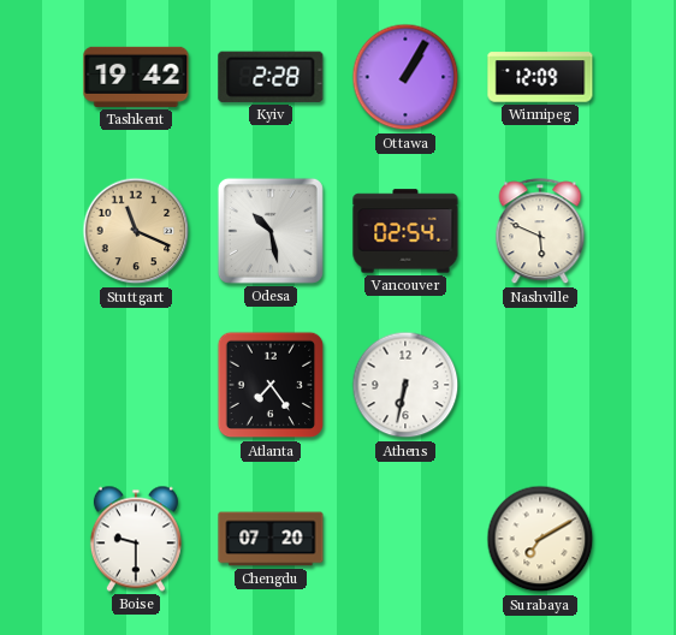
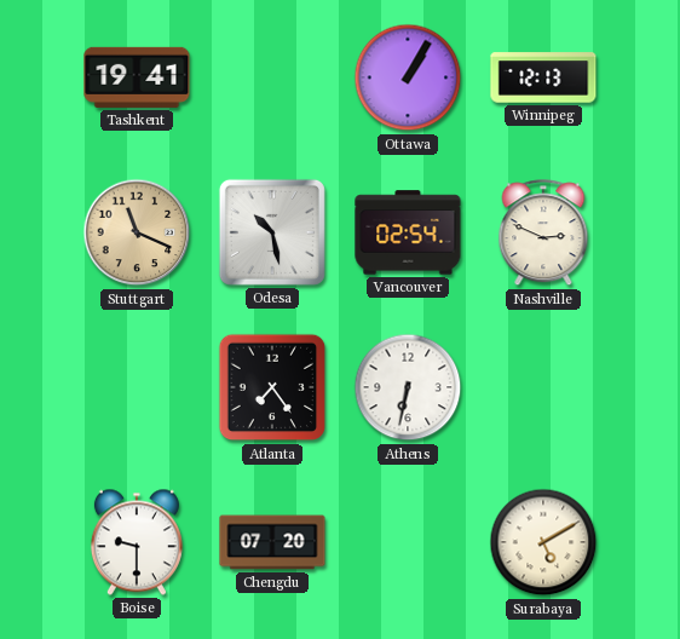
Tashkent: 19:42 -> 19:41 (137, 77)
Kyiv: 2:28 -> none (271, 77)
Winnipeg: 12:09 -> 12:13 (543, 77)
Nashville: 5:49 -> 2:49 (543, 234)
Surabaya: 7:10 -> 5:10 (543, 542)
